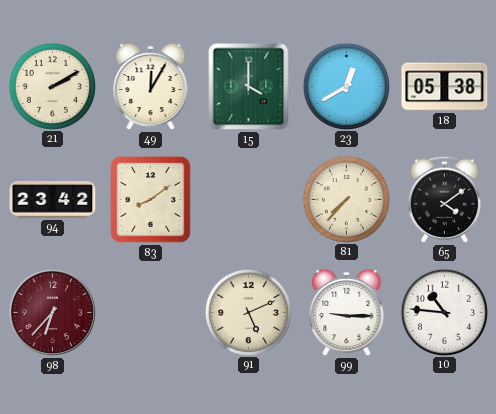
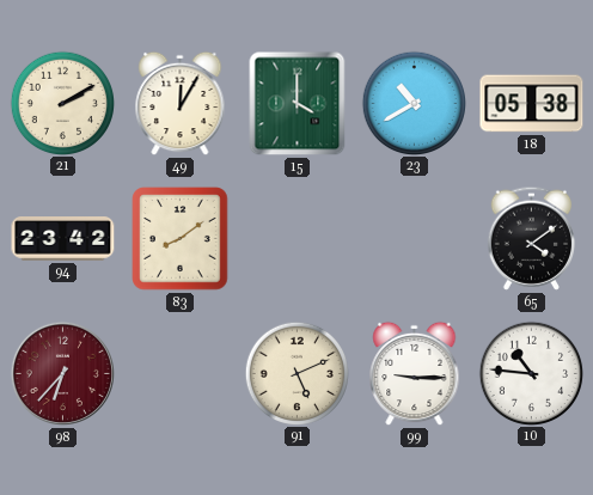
23: 12:40 -> 10:40 (414, 103)
81: 7:37 -> none (346, 199)
